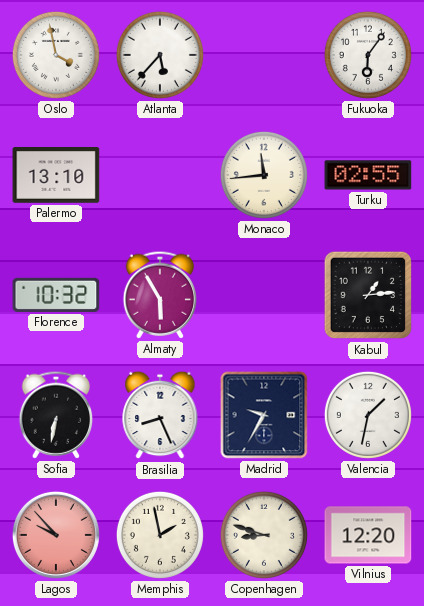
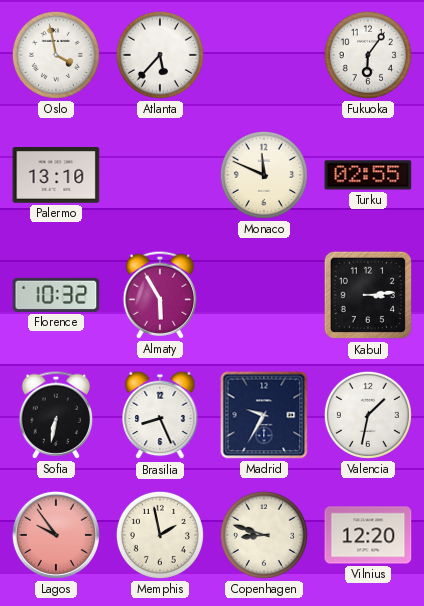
Monaco: 11:44 -> 11:49 (264, 175)
Kabul: 1:14 -> 3:14 (368, 295)
Lagos: 9:53 -> 9:54 (56, 535)
